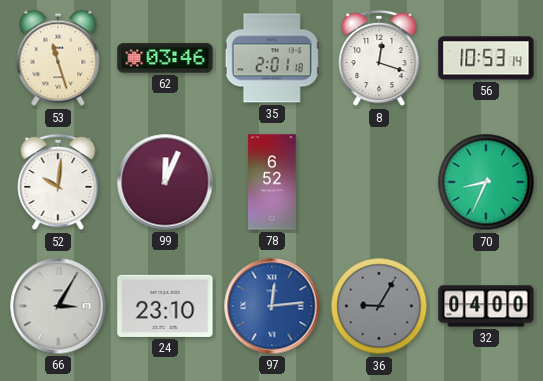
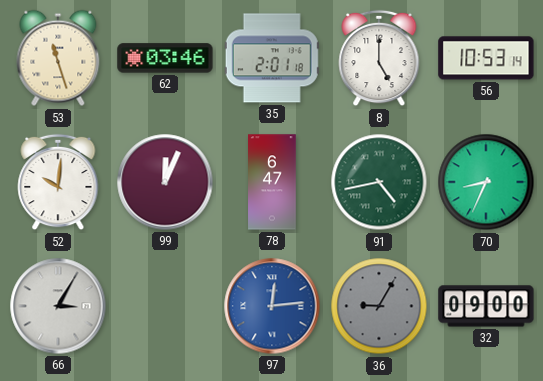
8: 12:18 -> 5:00 (379, 58)
78: 6:52 -> 6:47 (272, 182)
91: none -> 4:43 (379, 182)
24: 23:10 -> none (165, 306)
32: 04:00 -> 09:00 (486, 306)
